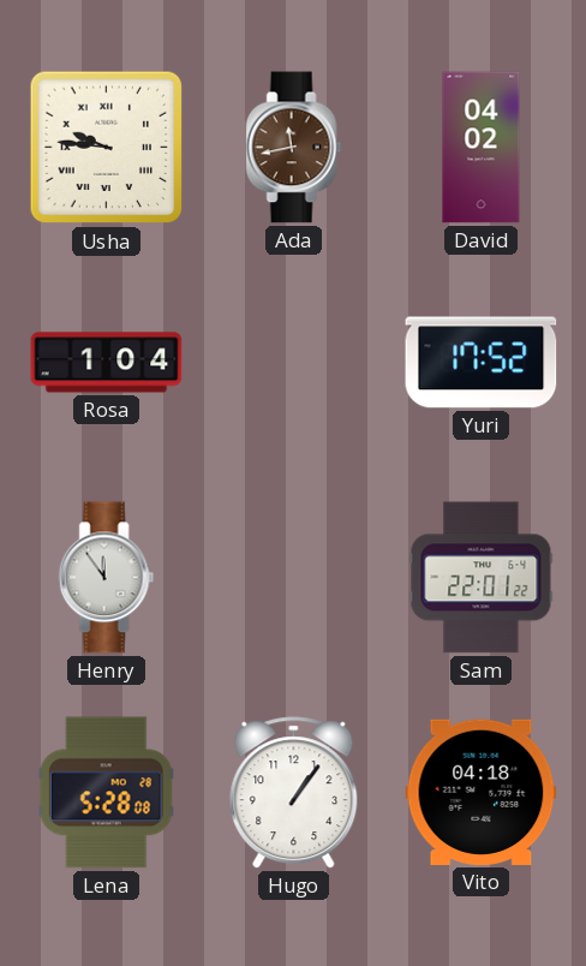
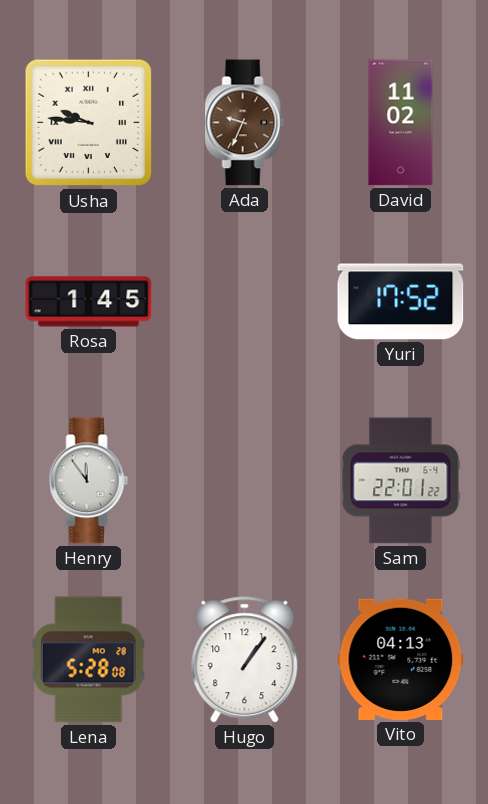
Ada: 11:43 -> 9:34 (245, 123)
David: 04:02 -> 11:02 (401, 123)
Rosa: 1:04 -> 1:45 (89, 302)
Vito: 04:18 -> 04:13 (401, 659)
